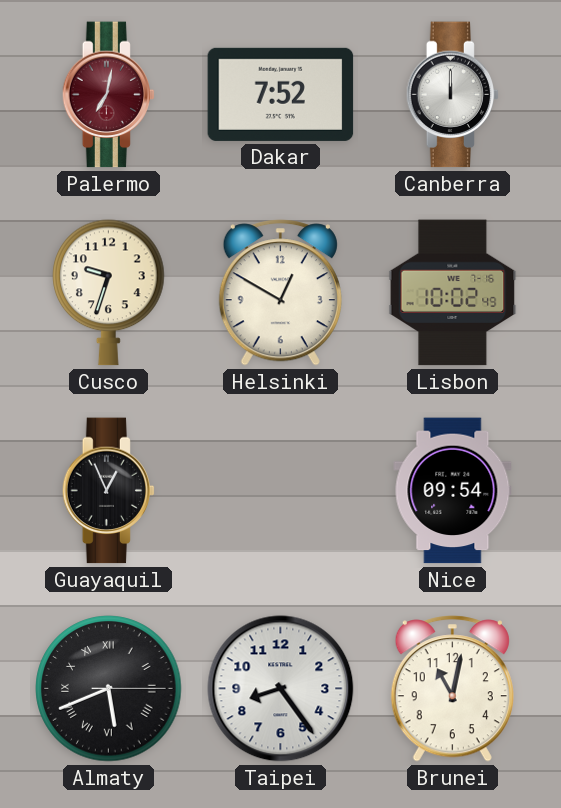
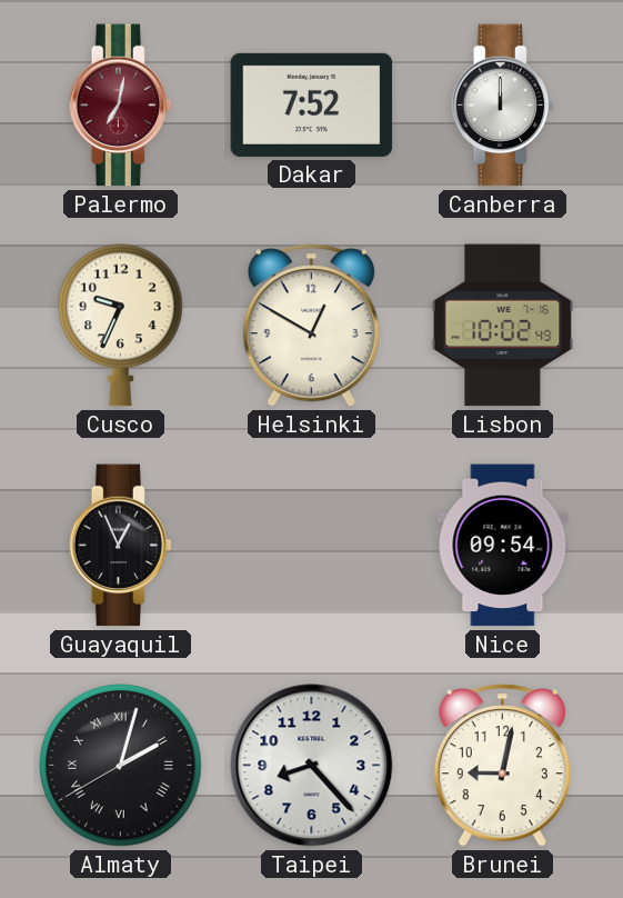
Cusco: 9:33 -> 9:34 (121, 326)
Almaty: 5:41 -> 2:02 (121, 766)
Taipei: 8:24 -> 8:23 (312, 766)
Brunei: 11:02 -> 9:02 (502, 766)
